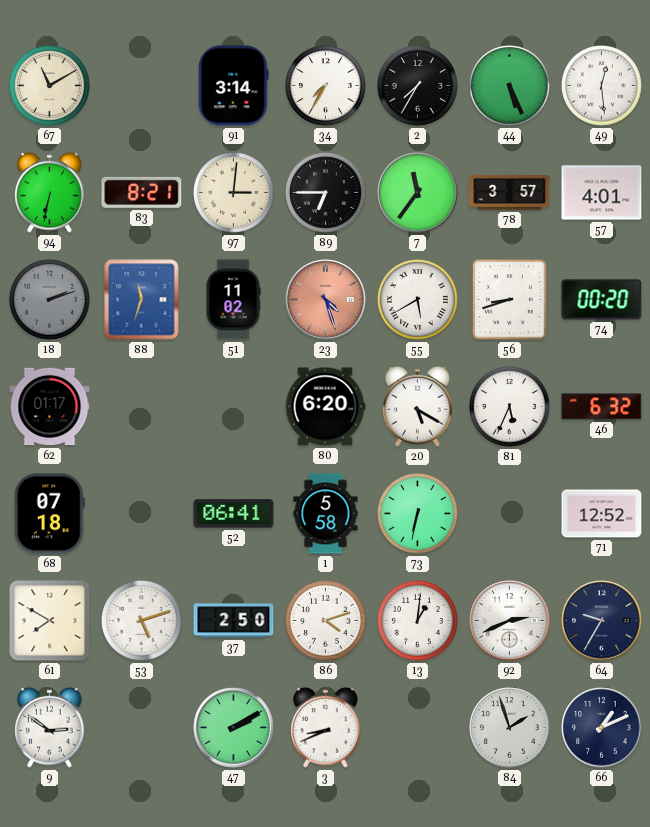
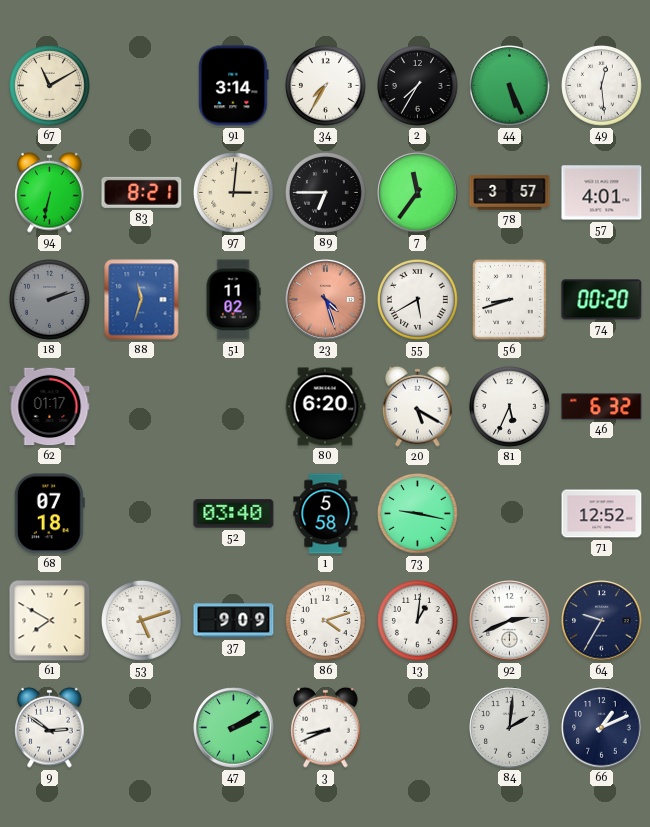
52: 06:41 -> 03:40 (234, 514)
73: 6:32 -> 9:17 (418, 514)
37: 2:50 -> 9:09 (234, 621)
84: 1:57 -> 2:01 (510, 728)
